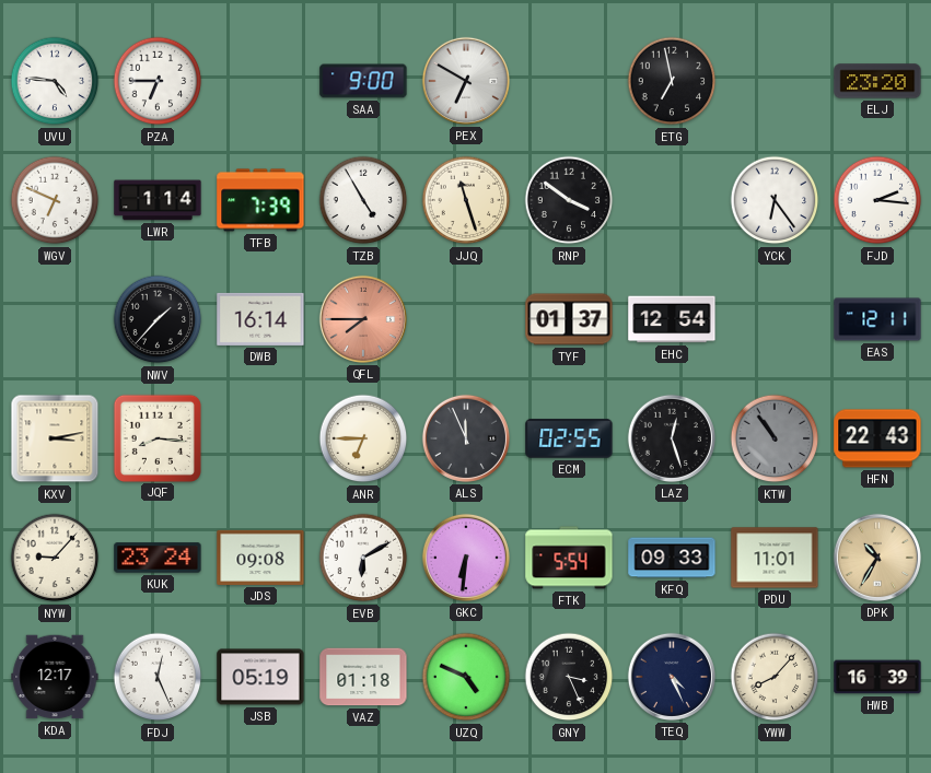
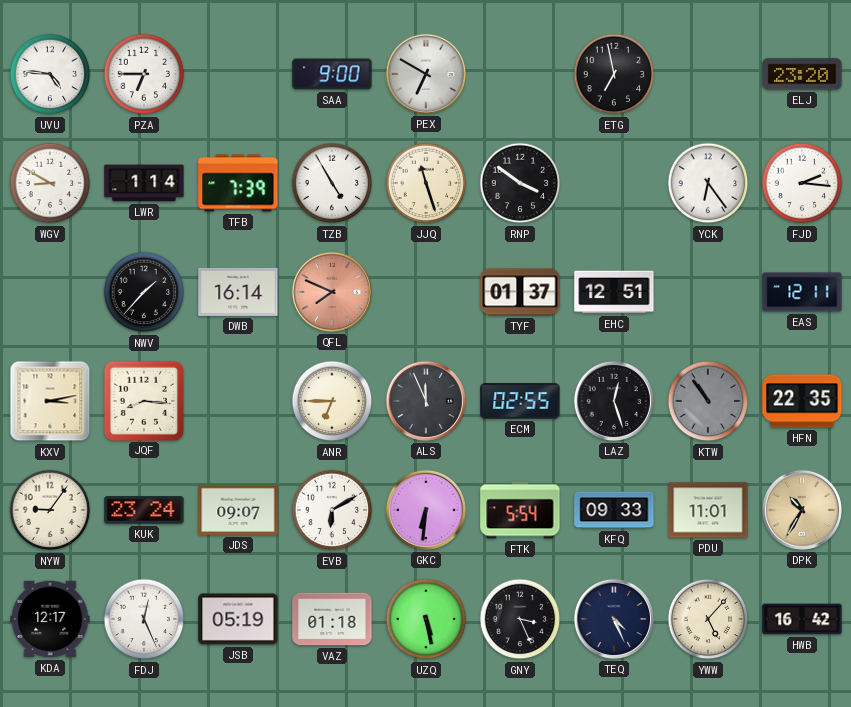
WGV: 6:49 -> 8:50 (50, 183)
QFL: 7:45 -> 7:49 (332, 292)
EHC: 12:54 -> 12:51 (614, 292)
HFN: 22:43 -> 22:35 (802, 401)
NYW: 9:07 -> 9:06 (50, 510)
JDS: 09:08 -> 09:07 (238, 510)
UZQ: 4:49 -> 5:28 (426, 619)
YWW: 8:07 -> 5:07 (708, 619)
HWB: 16:39 -> 16:42 (802, 619)
